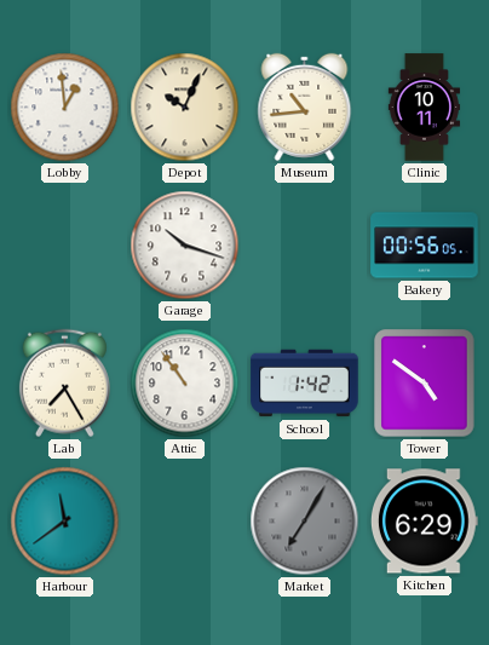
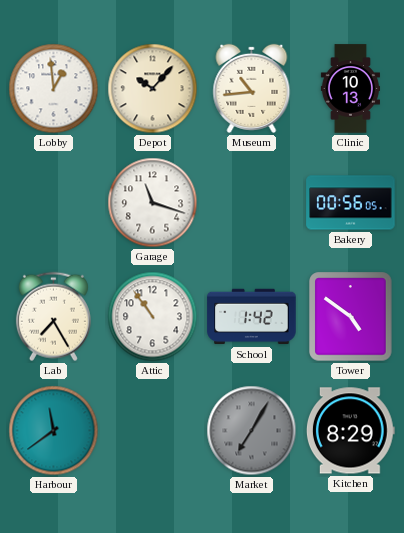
Depot: 10:04 -> 10:07 (153, 89)
Clinic: 10:11 -> 10:13 (350, 89)
Garage: 10:18 -> 11:18 (153, 203)
Kitchen: 6:29 -> 8:29 (350, 431)
